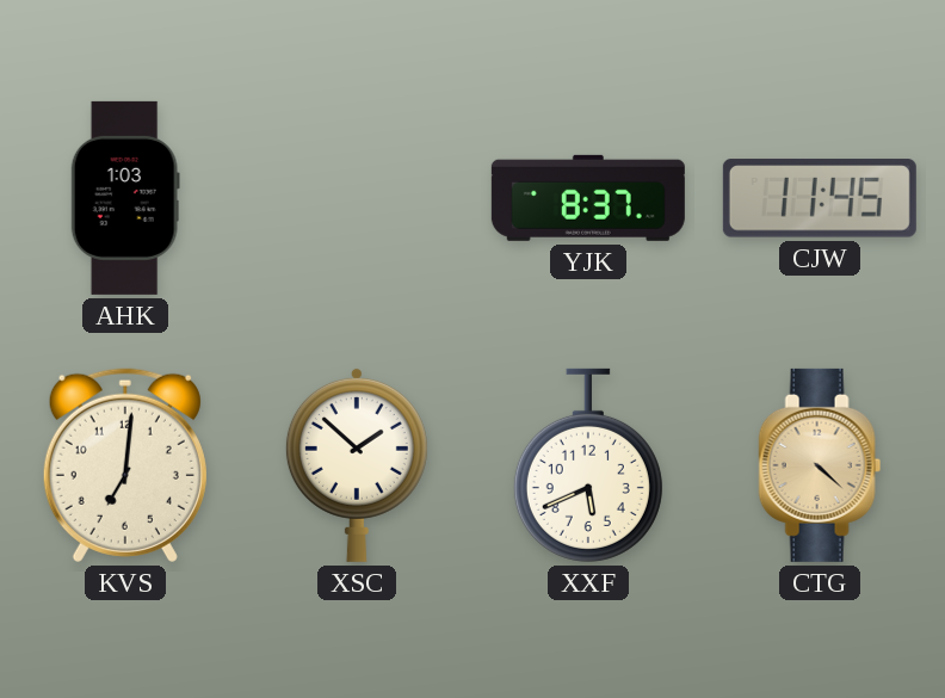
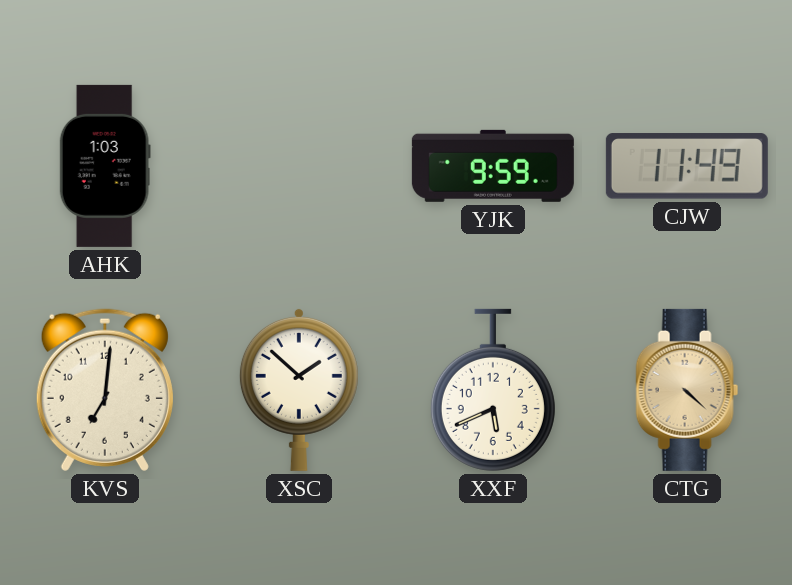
YJK: 8:37 -> 9:59 (493, 166)
CJW: 11:45 -> 11:49 (687, 166)
